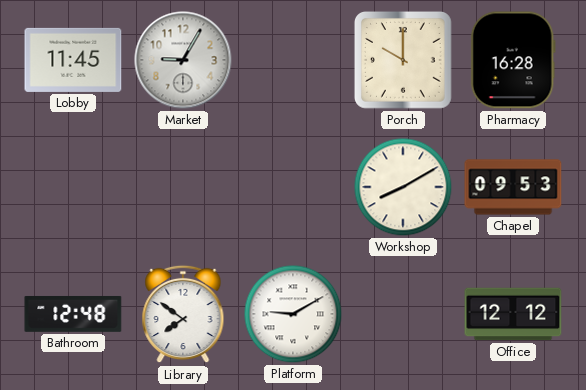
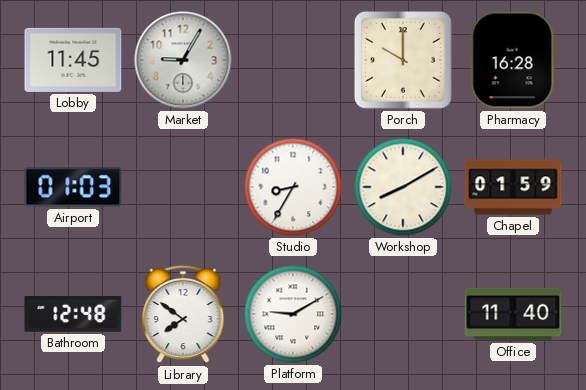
Airport: none -> 01:03 (73, 187)
Studio: none -> 8:35 (293, 187)
Chapel: 09:53 -> 01:59 (513, 187)
Office: 12:12 -> 11:40 (513, 314)
